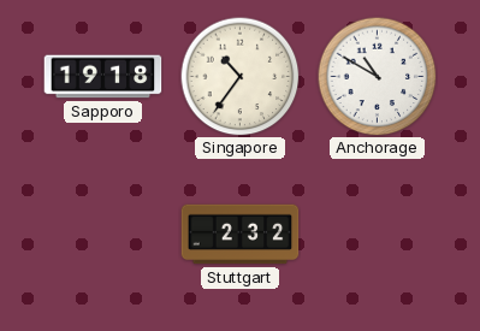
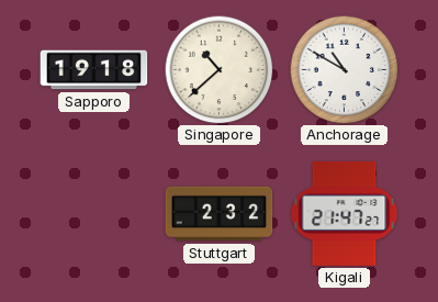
Singapore: 10:36 -> 10:38 (220, 70)
Kigali: none -> 21:47 (345, 213)
